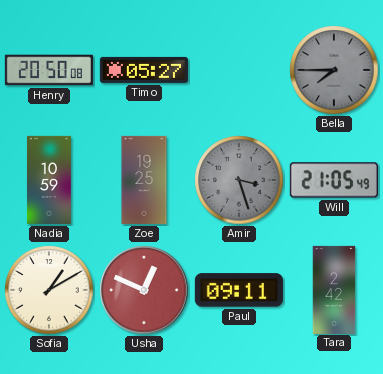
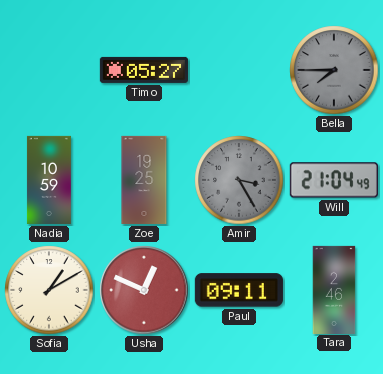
Henry: 20:50 -> none (49, 70)
Amir: 3:27 -> 3:25 (239, 180)
Will: 21:05 -> 21:04 (334, 180)
Tara: 2:42 -> 2:46 (334, 289)
